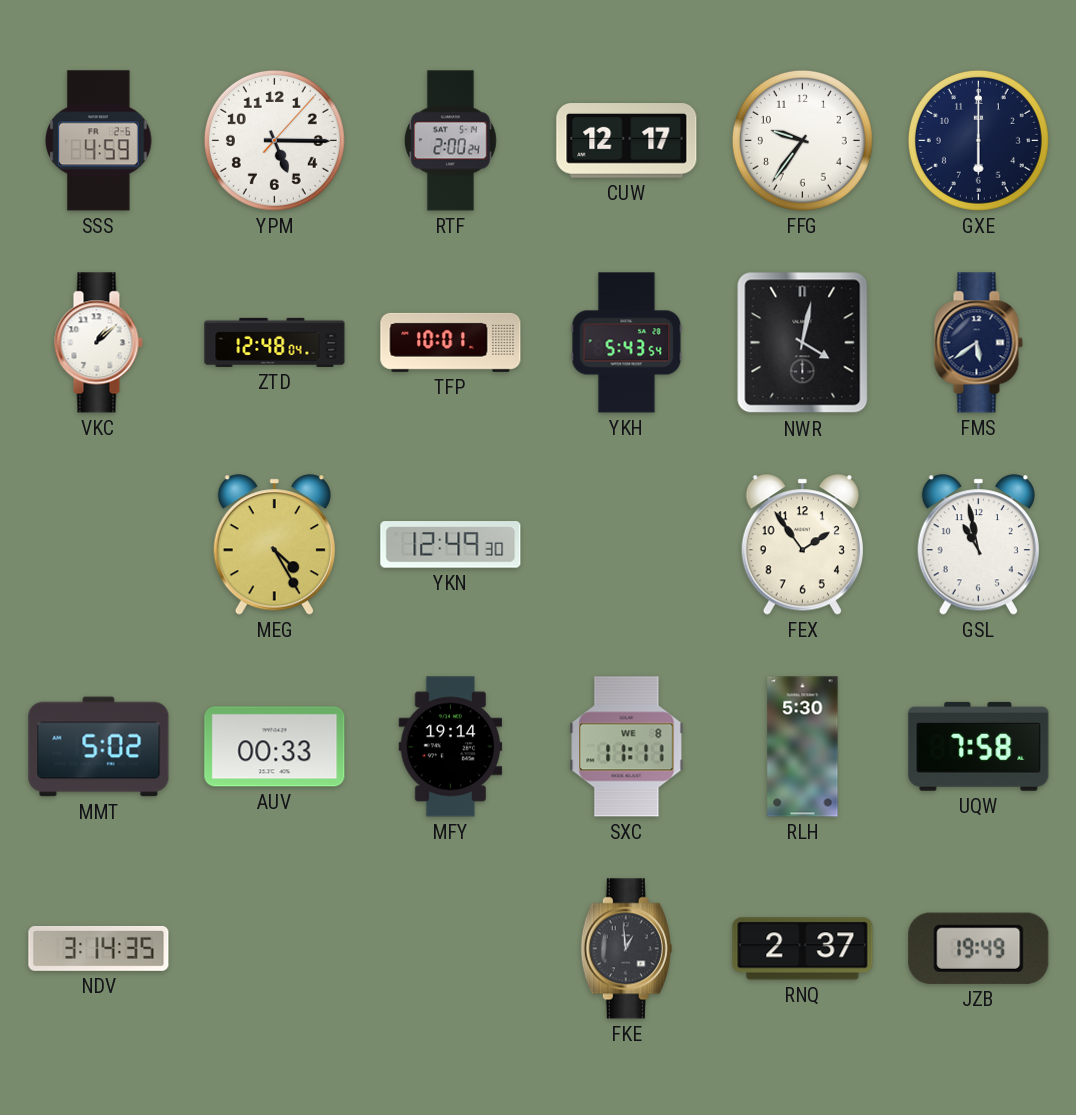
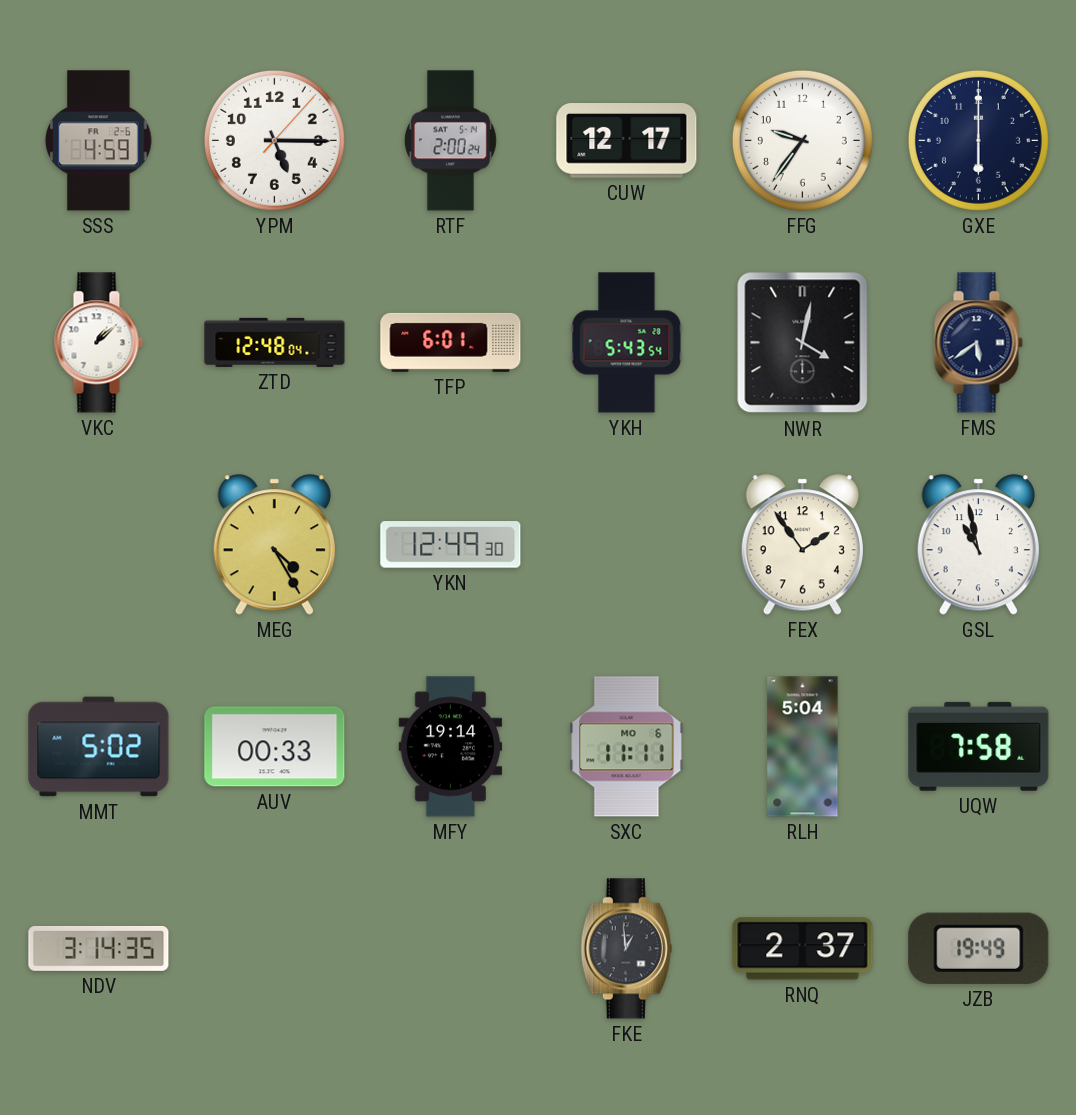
TFP: 10:01 -> 6:01 (451, 342)
SXC date: WE 8 -> MO 6 (627, 747)
RLH: 5:30 -> 5:04 (803, 747)
